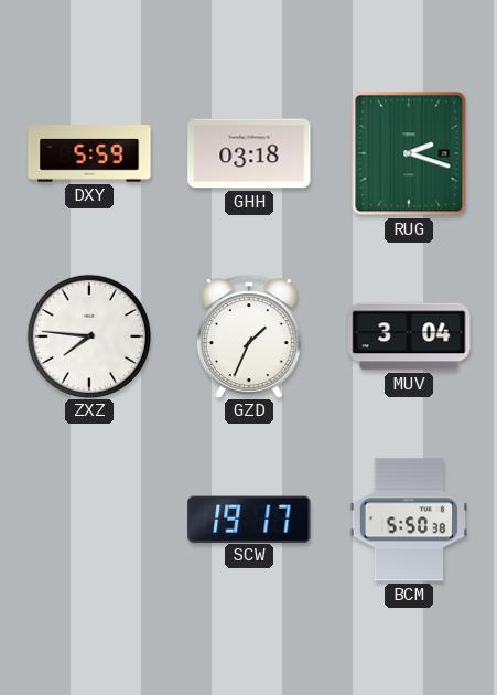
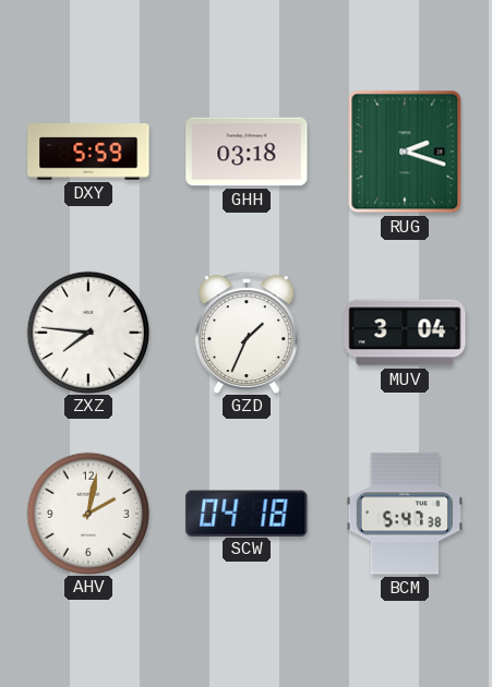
AHV: none -> 2:02 (87, 513)
SCW: 19:17 -> 04:18 (247, 513)
BCM: 5:50 -> 5:47 (404, 514)
